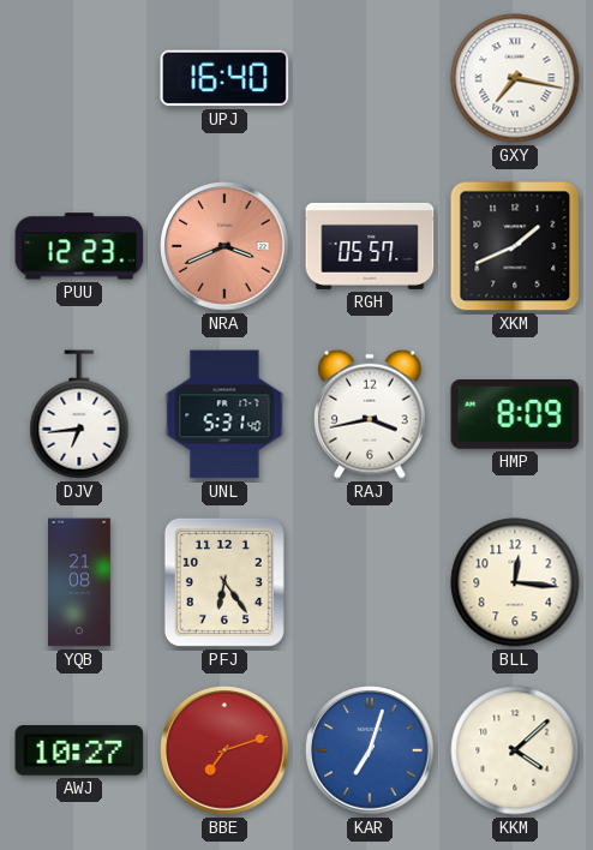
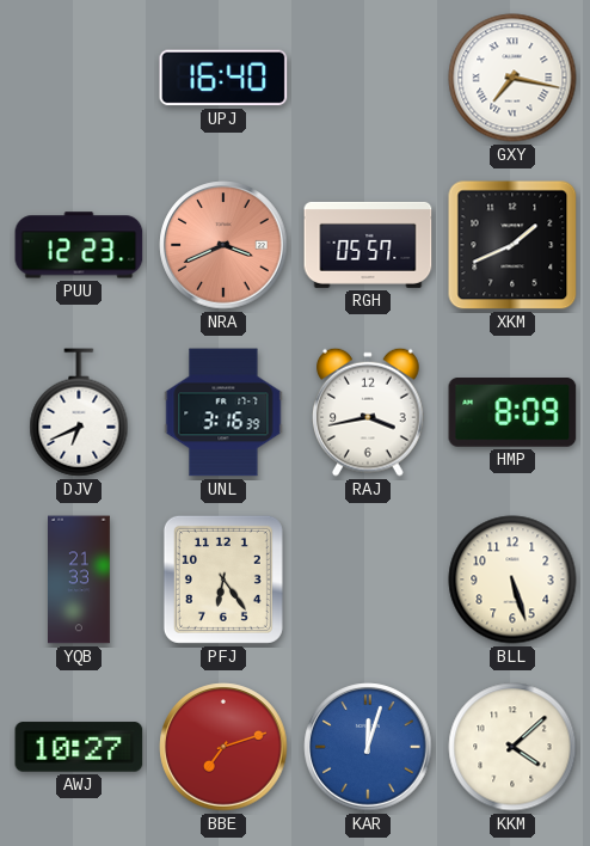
DJV: 6:44 -> 6:41 (79, 412)
UNL: 5:31 -> 3:16 (223, 412)
YQB: 21:08 -> 21:33 (80, 580)
BLL: 12:16 -> 5:27 (512, 580)
KAR: 7:03 -> 12:03 (368, 747)
